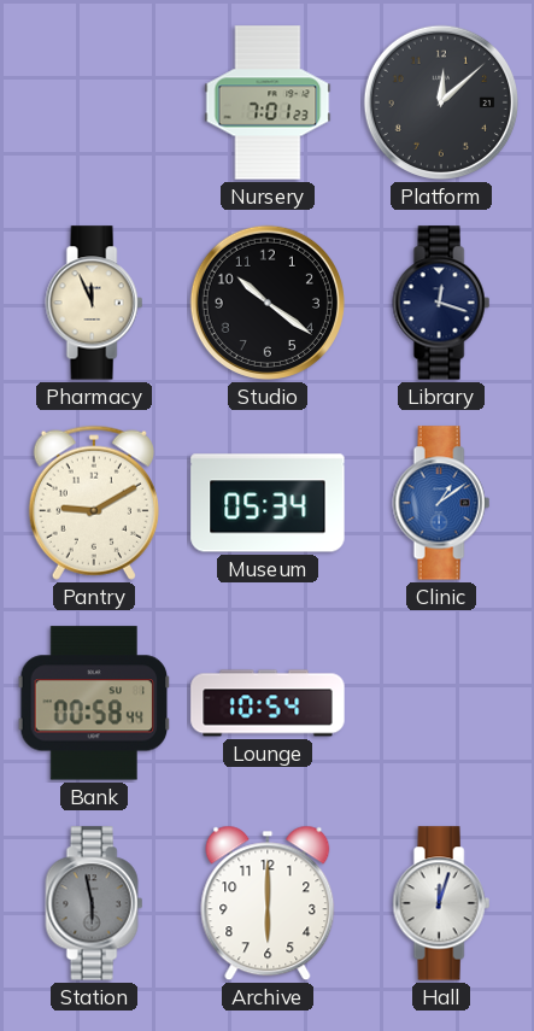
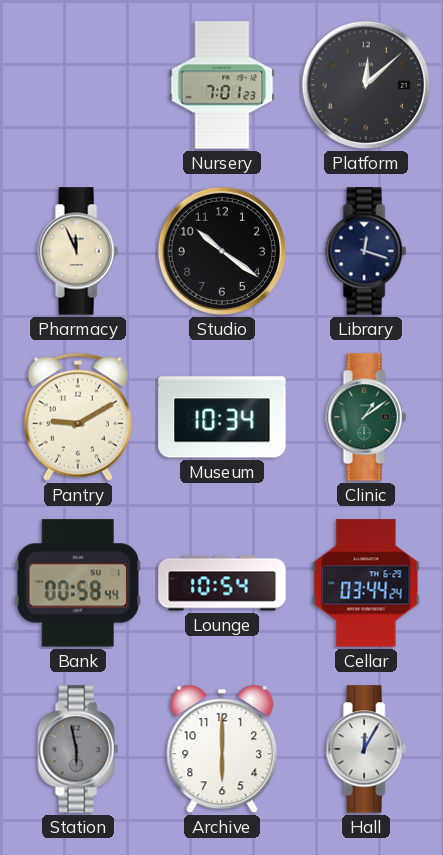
Museum: 05:34 -> 10:34 (222, 417)
Clinic dial: blue -> green (366, 417)
Cellar: none -> 03:44 (366, 583)
Hall: 12:03 -> 12:05 (366, 749)
